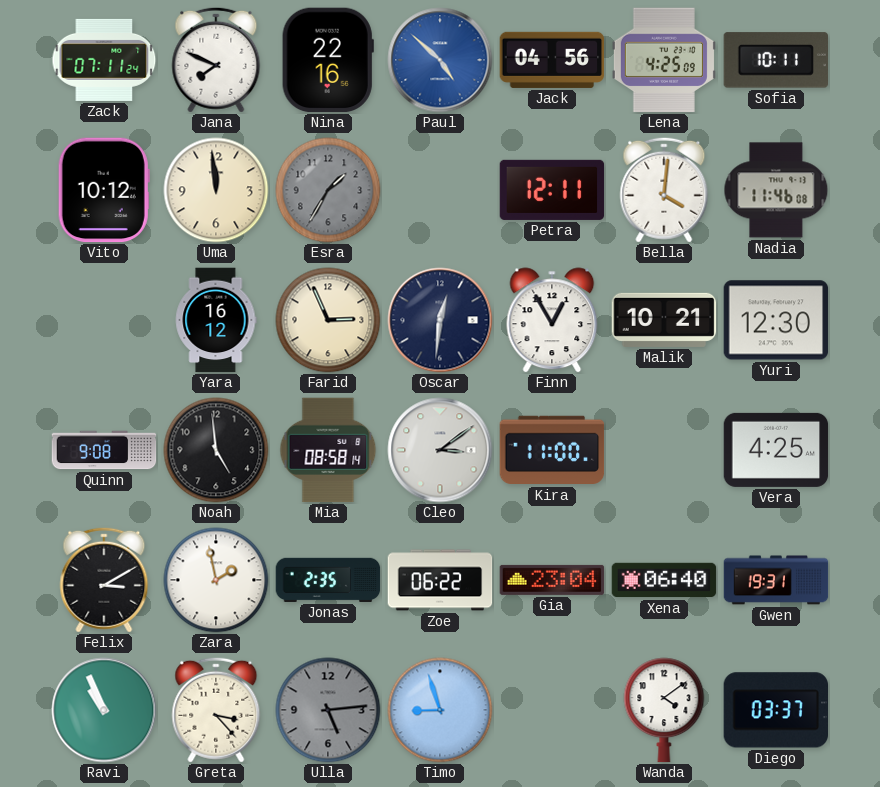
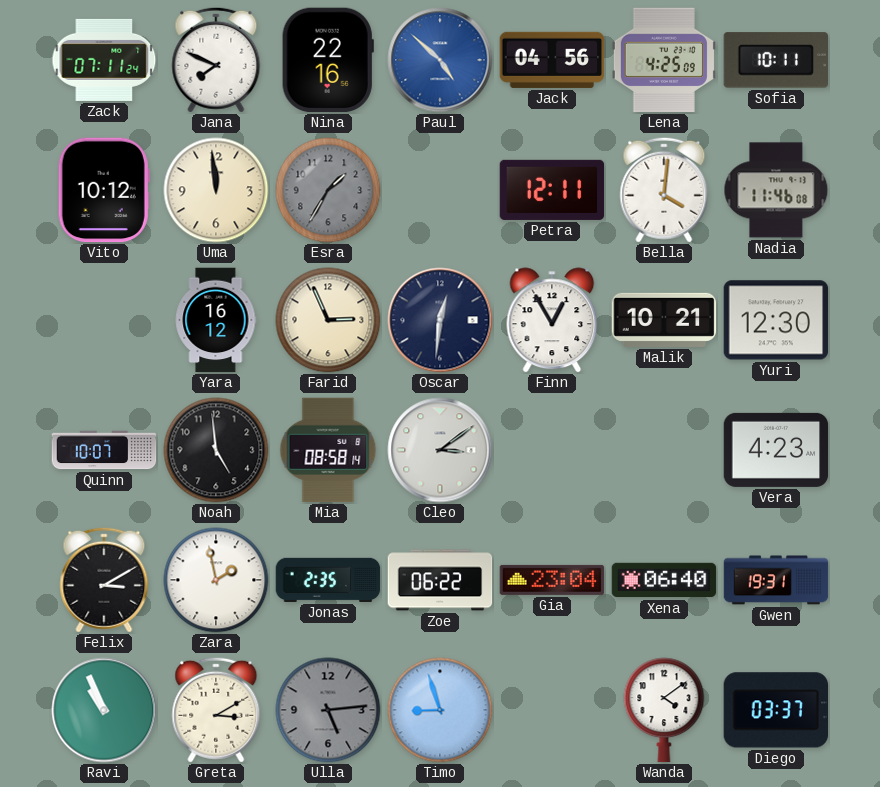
Quinn: 9:08 -> 10:07 (104, 450)
Kira: 11:00 -> none (552, 450)
Vera: 4:25 -> 4:23 (776, 450)
Greta: 3:23 -> 3:10 (216, 710)
